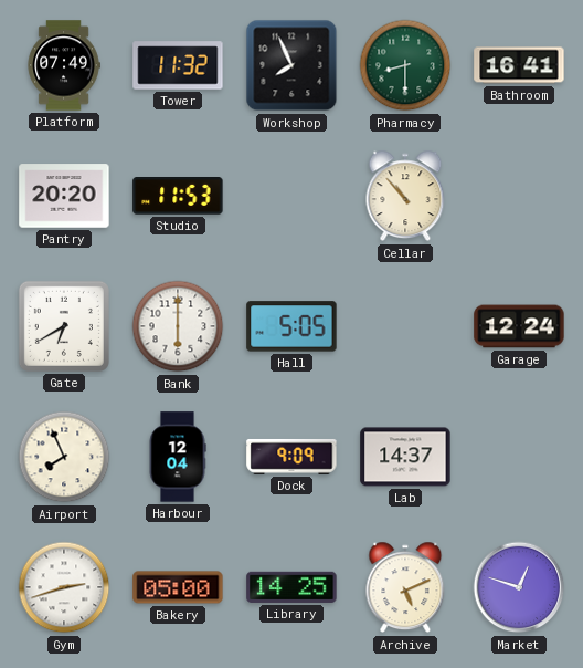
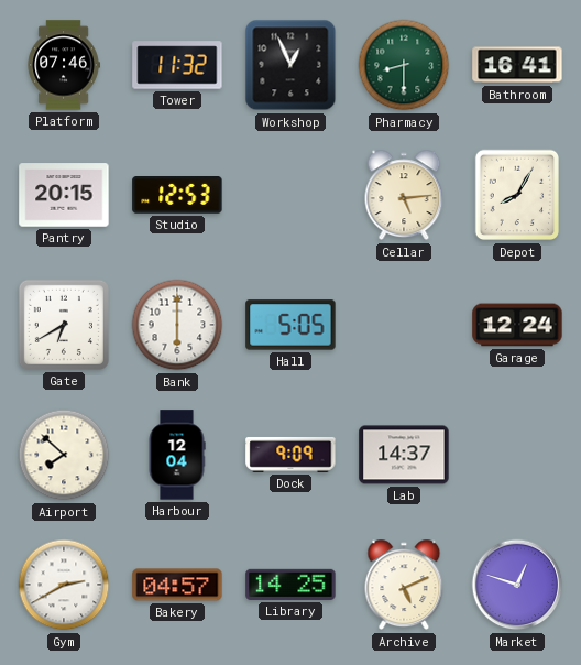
Platform: 07:49 -> 07:46 (64, 65)
Workshop: 7:56 -> 12:56 (290, 65)
Pantry: 20:20 -> 20:15 (64, 195)
Studio: 11:53 -> 12:53 (177, 196)
Cellar: 10:53 -> 5:14 (404, 195)
Depot: none -> 8:05 (516, 195)
Airport: 7:56 -> 7:52 (64, 455)
Gym: 2:42 -> 2:40 (64, 585)
Bakery: 05:00 -> 04:57 (177, 585)
